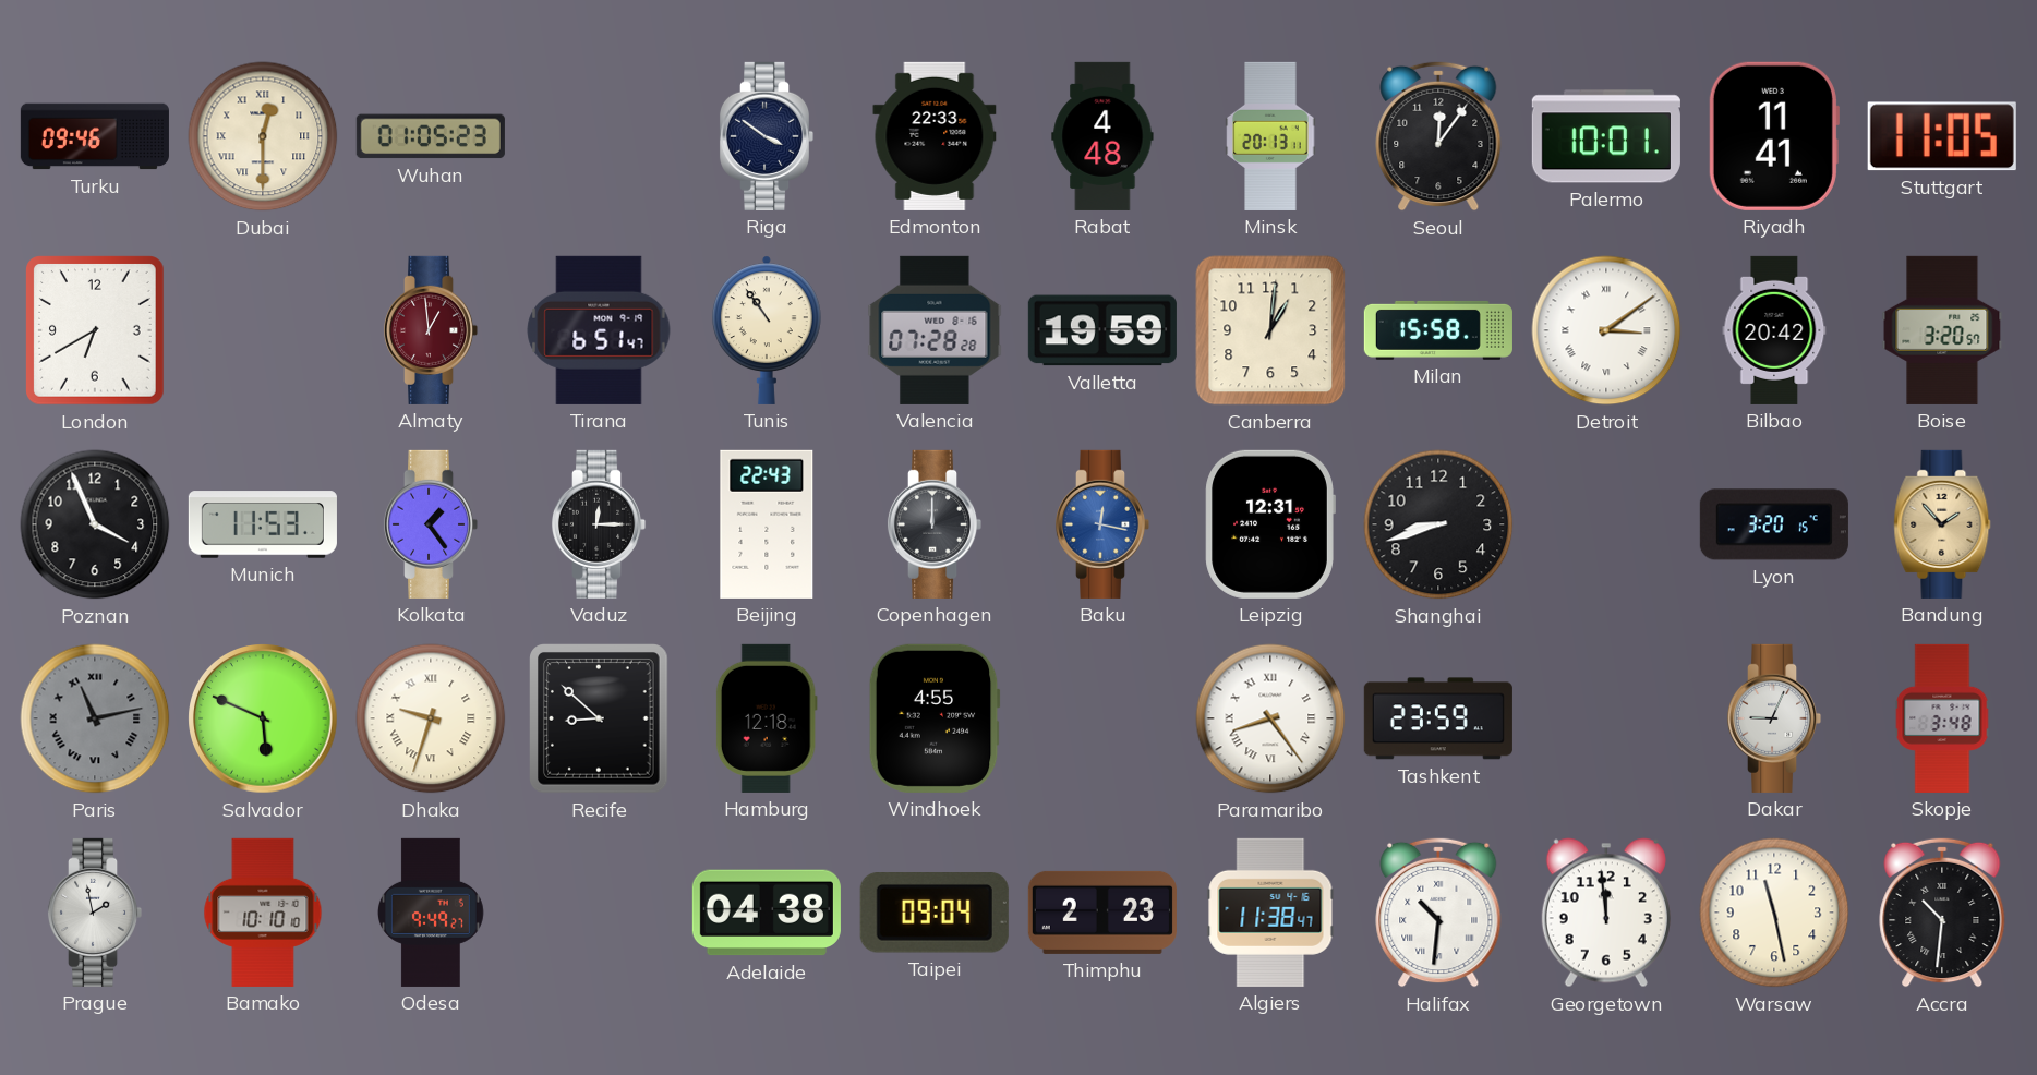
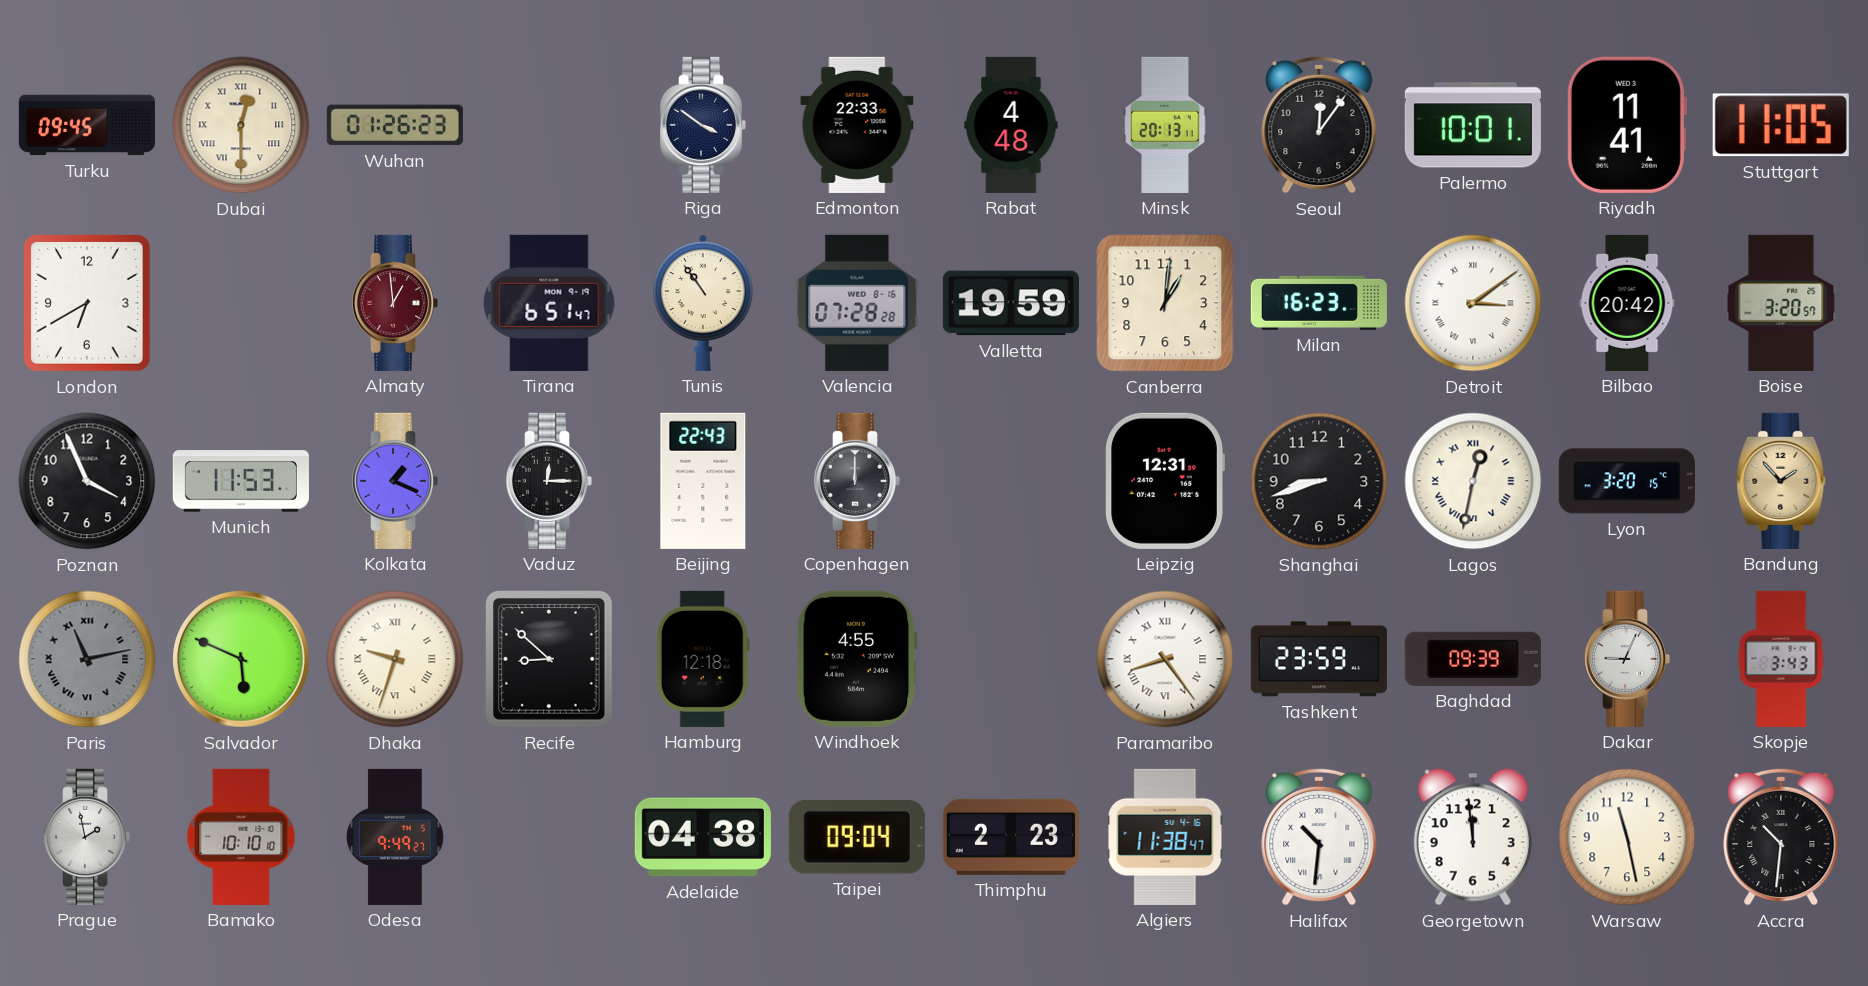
Turku: 09:46 -> 09:45 (87, 125)
Wuhan: 01:05 -> 01:26 (395, 125)
Milan: 15:58 -> 16:23 (1319, 303)
Kolkata: 1:24 -> 1:19 (395, 481)
Baku: 12:17 -> none (1102, 524)
Lagos: none -> 12:32 (1473, 481)
Baghdad: none -> 09:39 (1473, 659)
Skopje: 3:48 -> 3:43 (1781, 659)
